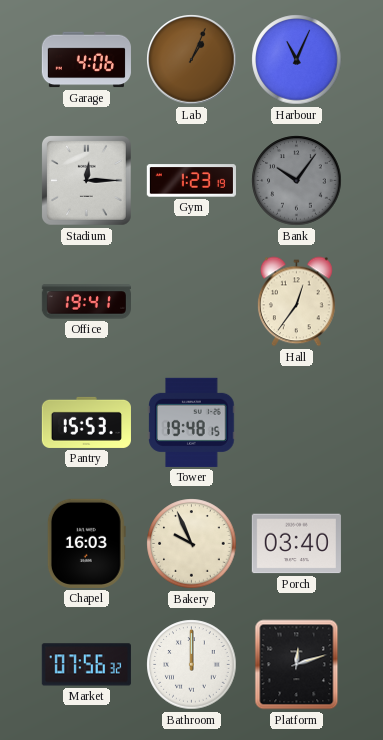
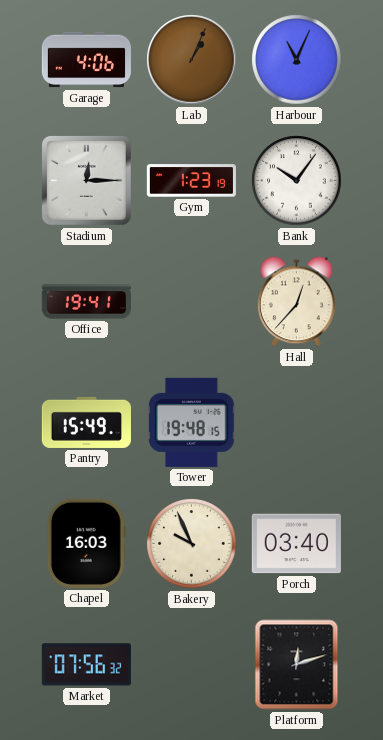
Bank dial: grey -> white (297, 181)
Hall: 12:36 -> 12:37 (297, 302)
Pantry: 15:53 -> 15:49 (86, 422)
Bathroom: 12:00 -> none (192, 665)
